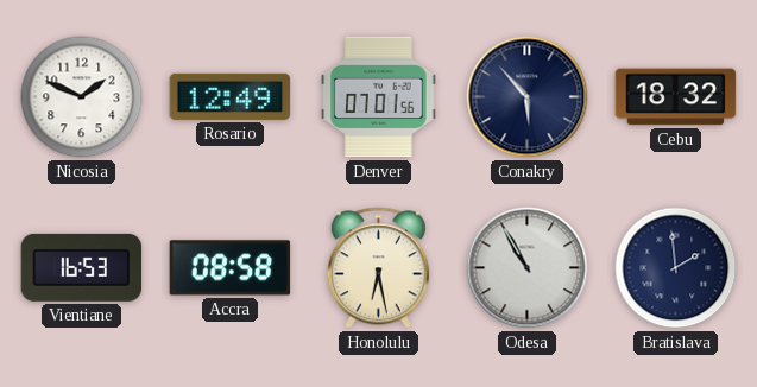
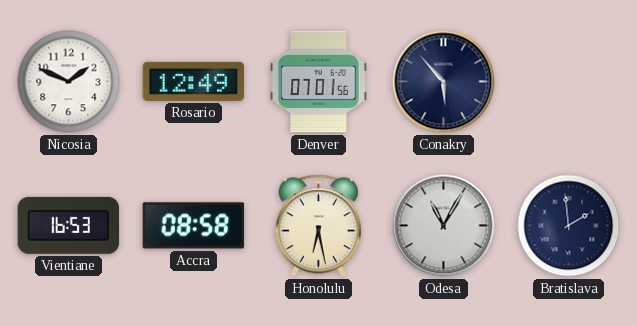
Cebu: 18:32 -> none (676, 97)
Odesa: 10:55 -> 11:05 (444, 226)
